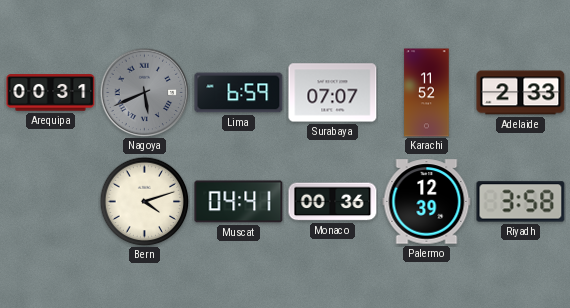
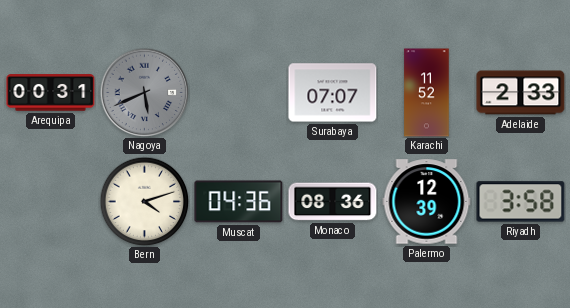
Lima: 6:59 -> none (239, 93)
Muscat: 04:41 -> 04:36 (239, 202)
Monaco: 00:36 -> 08:36 (333, 202)
